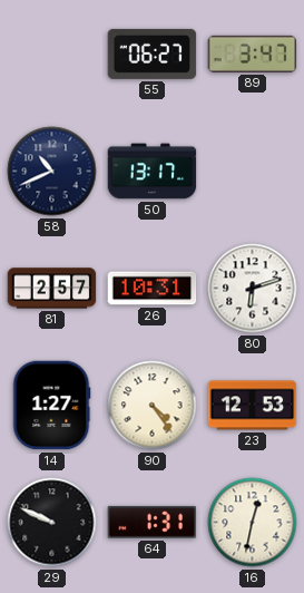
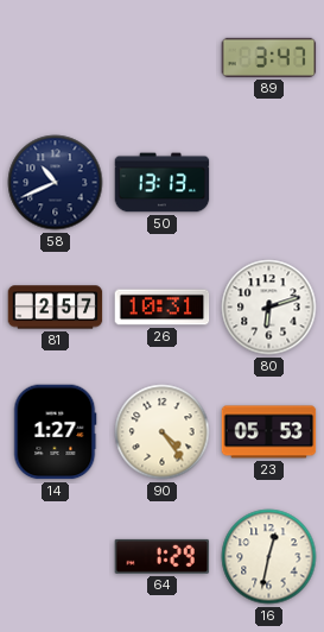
55: 06:27 -> none (153, 54)
50: 13:17 -> 13:13 (163, 183)
23: 12:53 -> 05:53 (269, 432)
29: 9:49 -> none (52, 523)
64: 1:31 -> 1:29 (163, 556)
